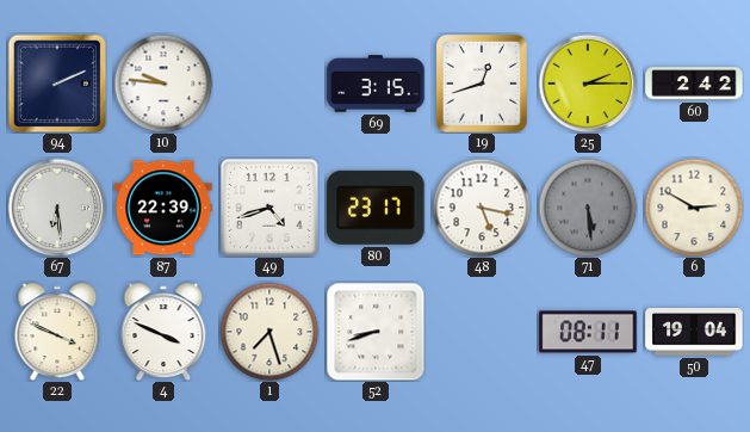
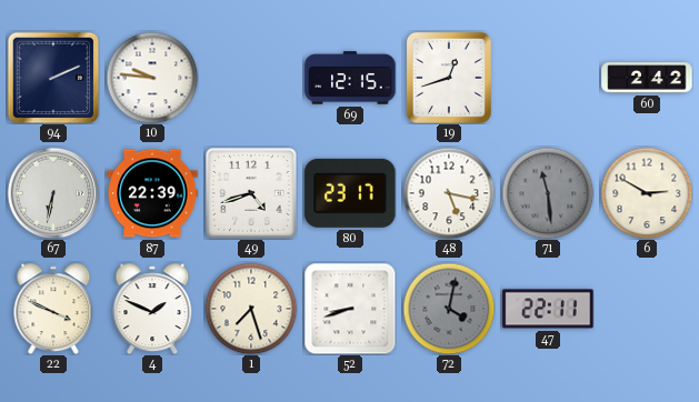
69: 3:15 -> 12:15 (350, 78)
25: 2:15 -> none (588, 84)
67: 6:29 -> 6:32 (53, 193)
71: 5:29 -> 11:29 (548, 193)
4: 3:49 -> 1:49 (152, 309)
72: none -> 4:02 (449, 309)
47: 08:11 -> 22:11 (548, 309)
50: 19:04 -> none (694, 332)
